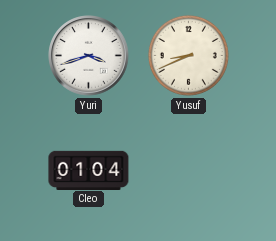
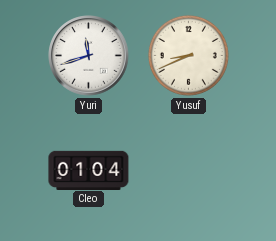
Yuri: 3:42 -> 11:42 (89, 56)
